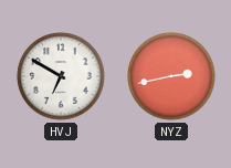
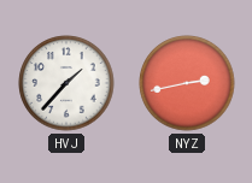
HVJ: 6:50 -> 1:37 (66, 83)
